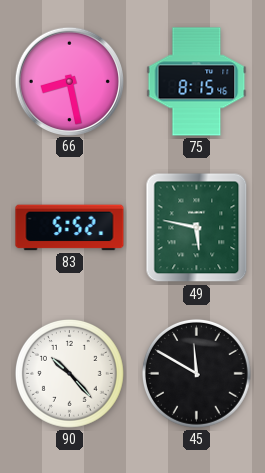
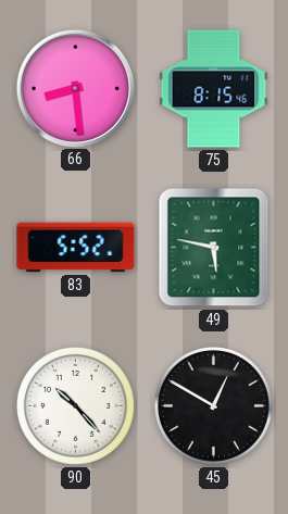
66: 8:28 -> 8:29 (75, 88)
45: 11:50 -> 12:50 (213, 405)
